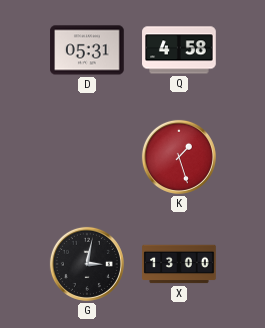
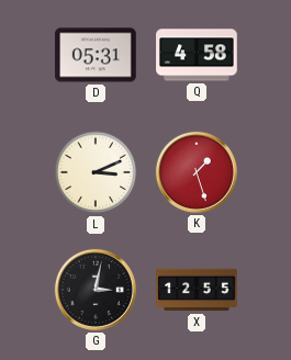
L: none -> 3:11 (96, 172)
X: 13:00 -> 12:55 (197, 290)
